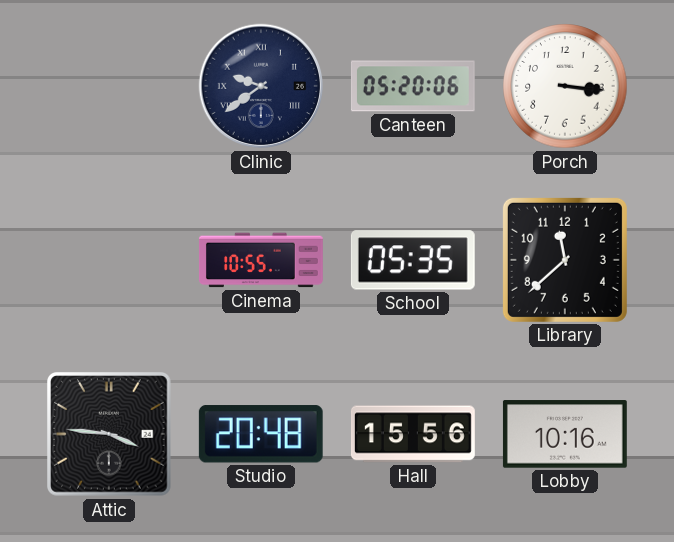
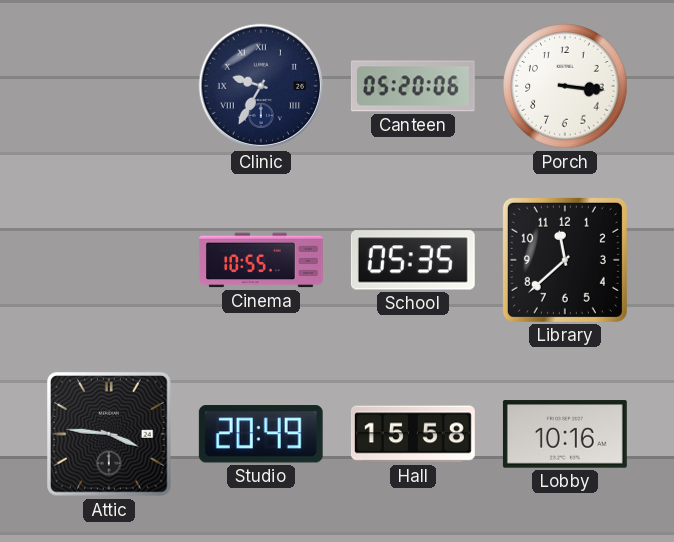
Clinic: 9:39 -> 9:35 (261, 86)
Studio: 20:48 -> 20:49 (261, 434)
Hall: 15:56 -> 15:58 (413, 434)
